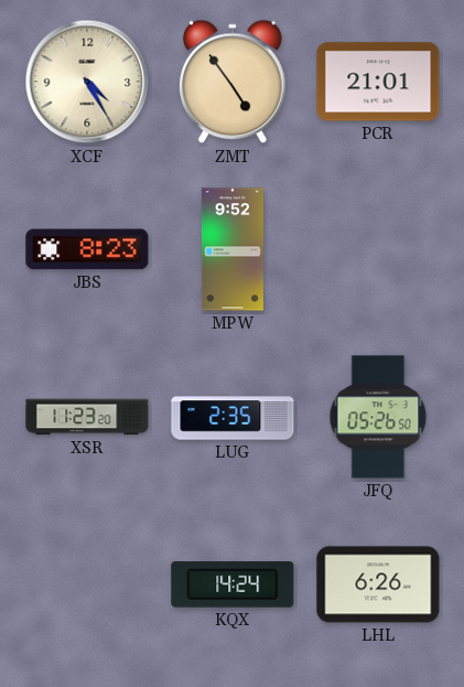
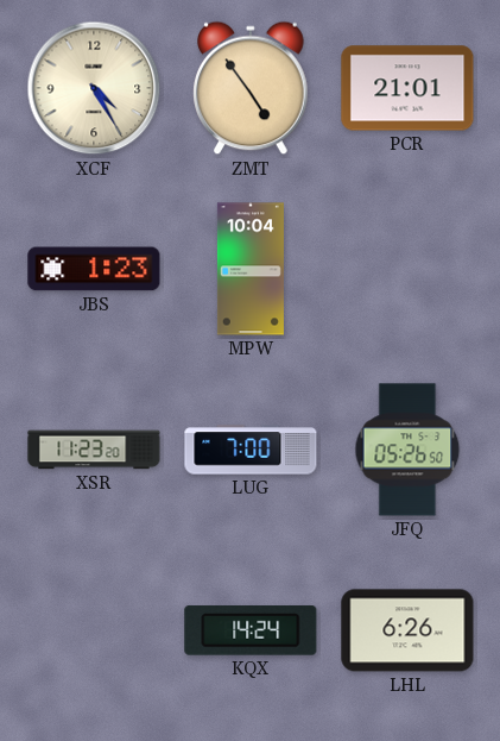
JBS: 8:23 -> 1:23 (94, 269)
MPW: 9:52 -> 10:04 (251, 269)
LUG: 2:35 -> 7:00 (251, 450)
